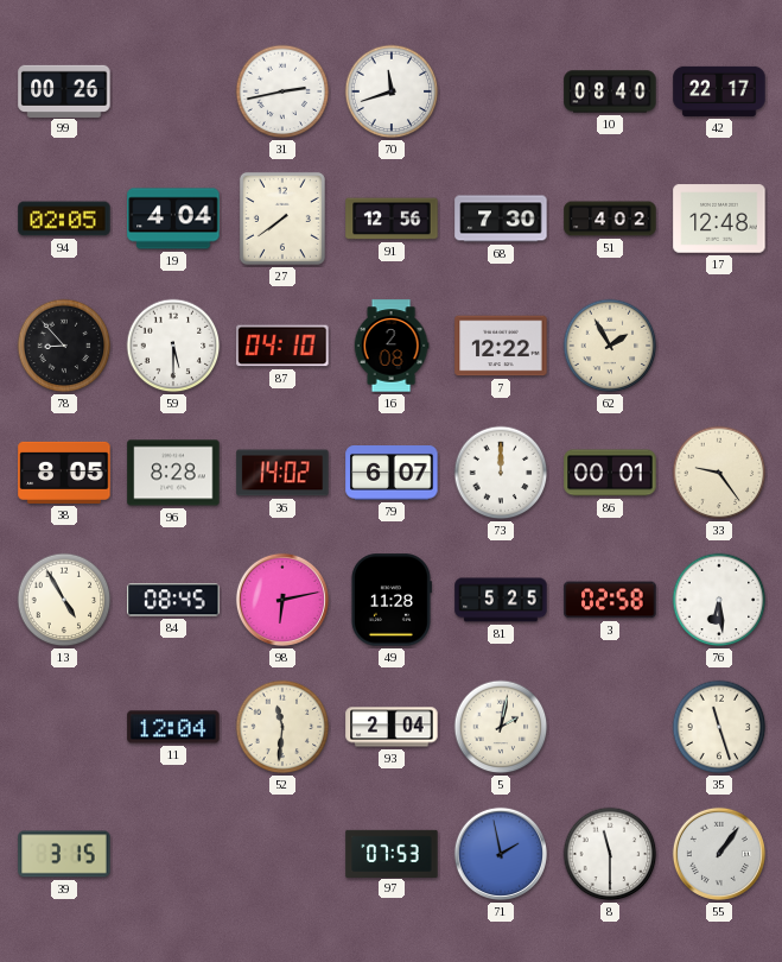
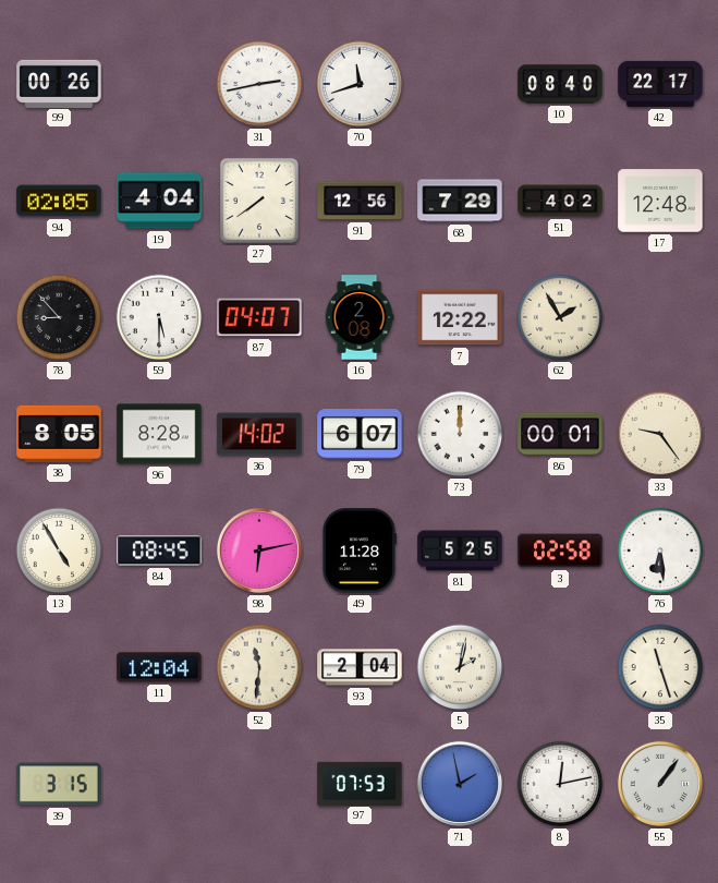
68: 7:30 -> 7:29 (460, 201)
87: 04:10 -> 04:07 (259, 317)
8: 11:30 -> 12:13 (560, 784)
